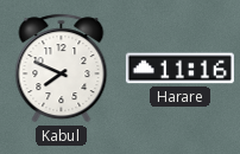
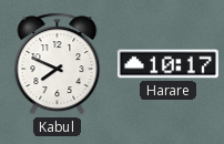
Harare: 11:16 -> 10:17 (167, 64)
